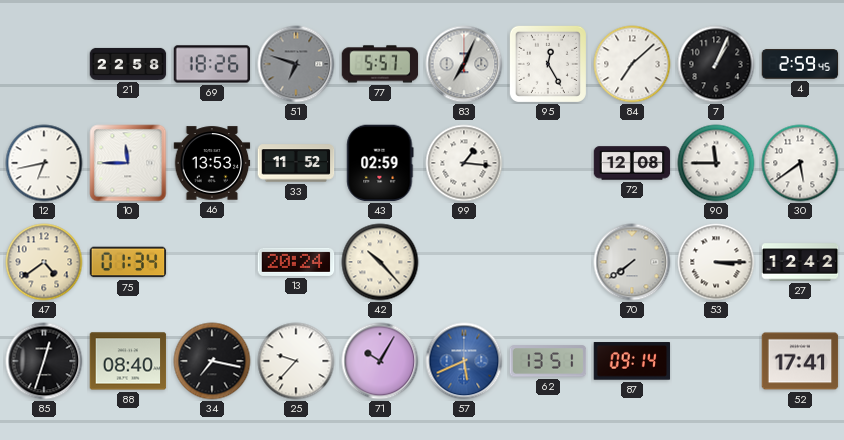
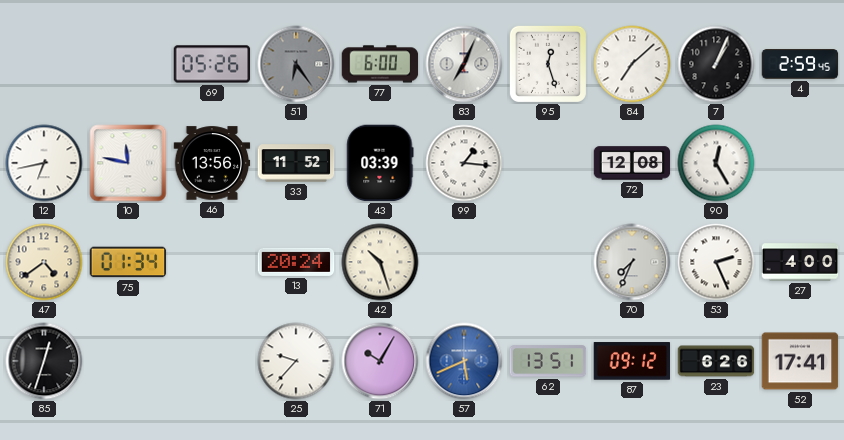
21: 22:58 -> none (128, 64)
69: 18:26 -> 05:26 (212, 64)
51: 6:48 -> 6:24 (296, 64)
77: 5:57 -> 6:00 (380, 64)
95: 12:25 -> 12:27 (547, 64)
10: 11:45 -> 11:47 (128, 163)
46: 13:53 -> 13:56 (212, 163)
43: 02:59 -> 03:39 (380, 163)
90: 11:45 -> 12:25 (716, 163)
30: 5:39 -> none (800, 163)
42: 10:23 -> 10:27 (380, 262)
70: 7:39 -> 7:34 (632, 262)
53: 3:15 -> 2:26 (716, 262)
27: 12:42 -> 4:00 (800, 262)
88: 08:40 -> none (128, 361)
34: 7:17 -> none (212, 361)
87: 09:14 -> 09:12 (632, 361)
23: none -> 6:26 (716, 361)
